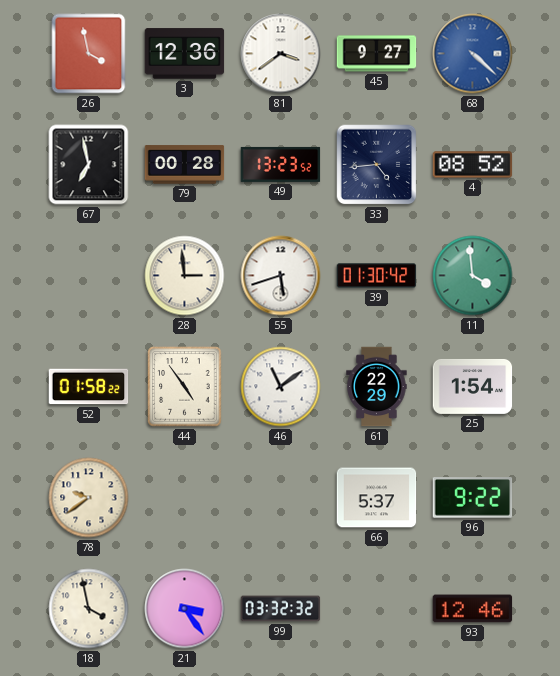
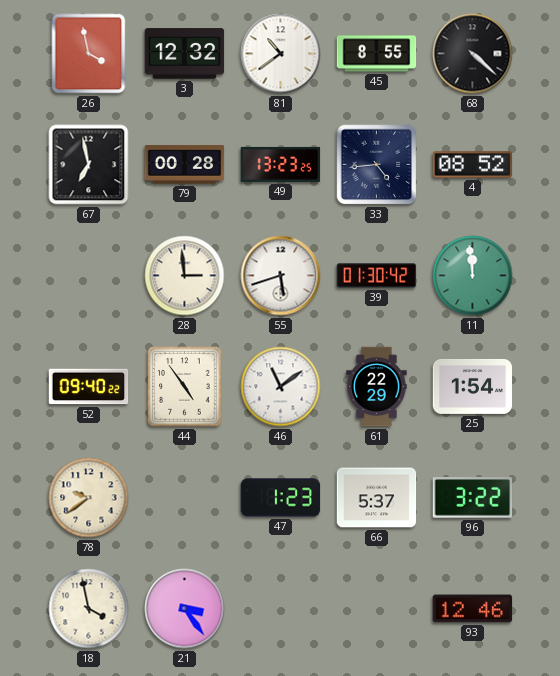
3: 12:36 -> 12:32 (185, 54)
81: 3:39 -> 10:39 (281, 54)
45: 9:27 -> 8:55 (377, 54)
68 dial: blue -> black (473, 54)
49: 13:23:52 -> 13:23:25 (281, 164)
11: 3:59 -> 11:59 (473, 276)
52: 01:58 -> 09:40 (89, 387)
47: none -> 1:23 (281, 498)
96: 9:22 -> 3:22 (473, 498)
99: 03:32 -> none (281, 609)
